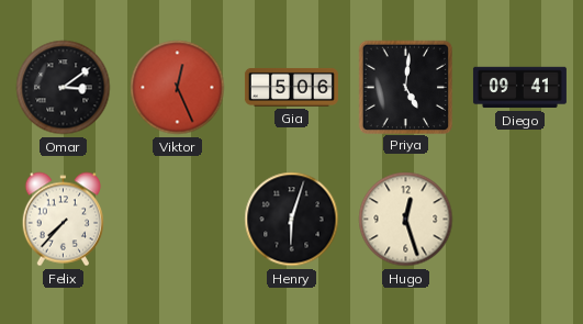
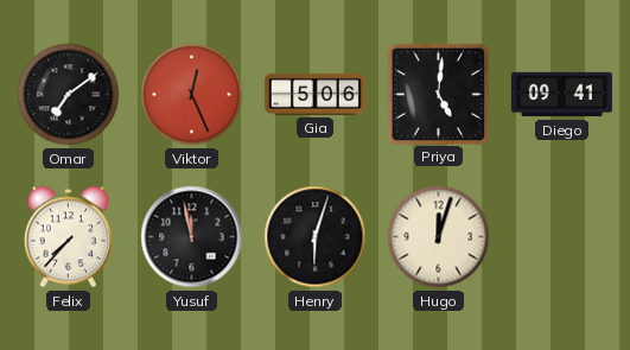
Omar: 3:09 -> 7:09 (69, 95)
Yusuf: none -> 11:58 (192, 237)
Hugo: 12:27 -> 12:03 (439, 237)
